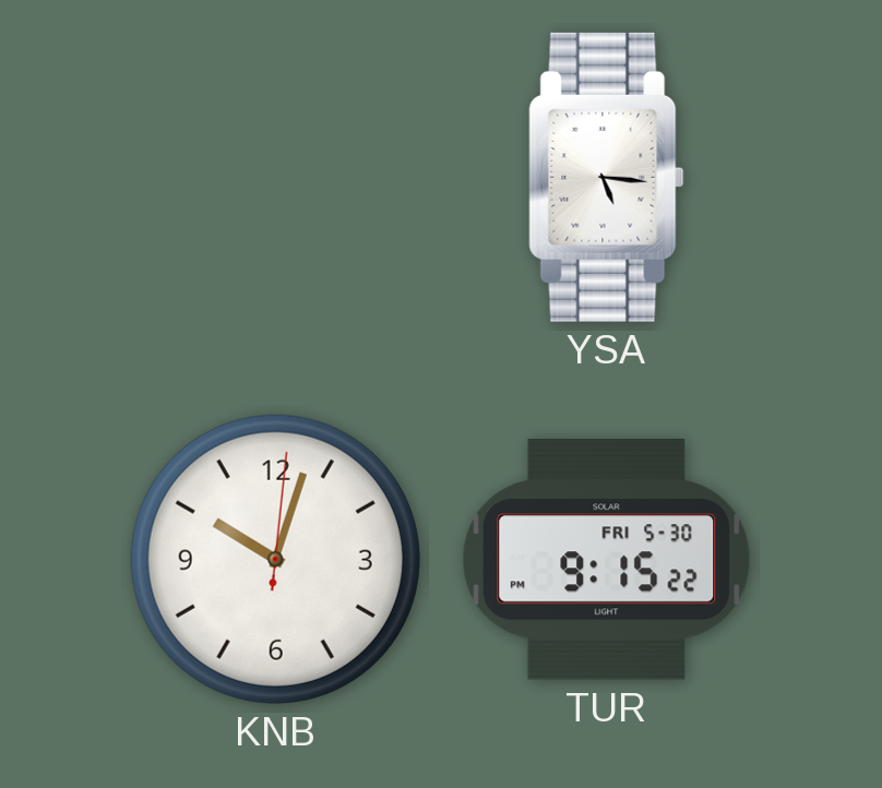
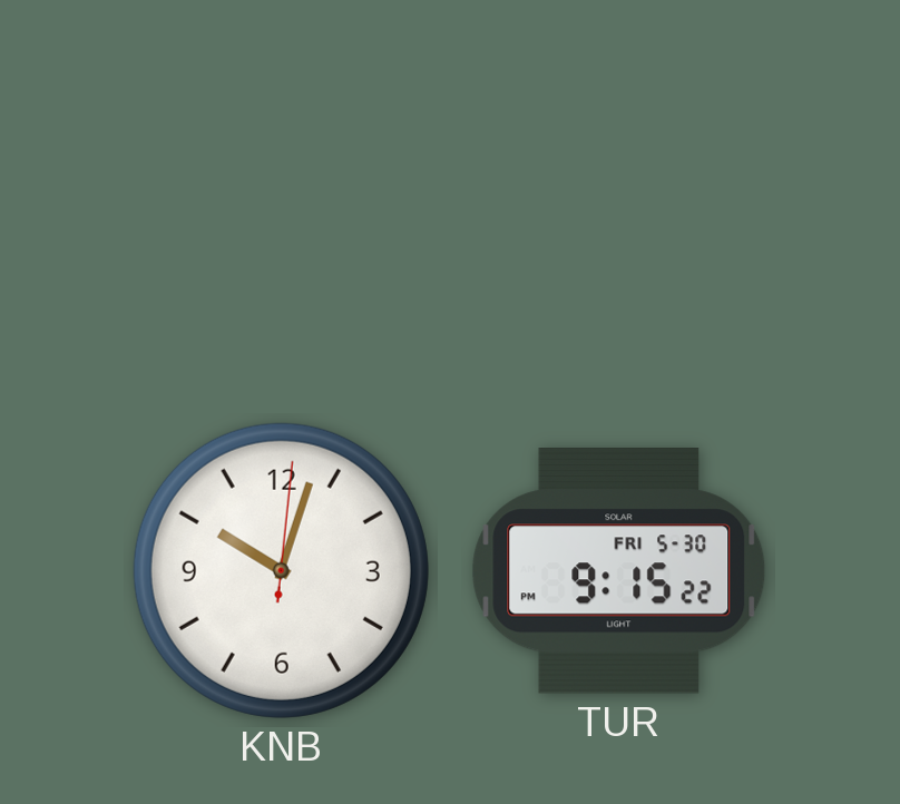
YSA: 5:16 -> none (607, 177)
